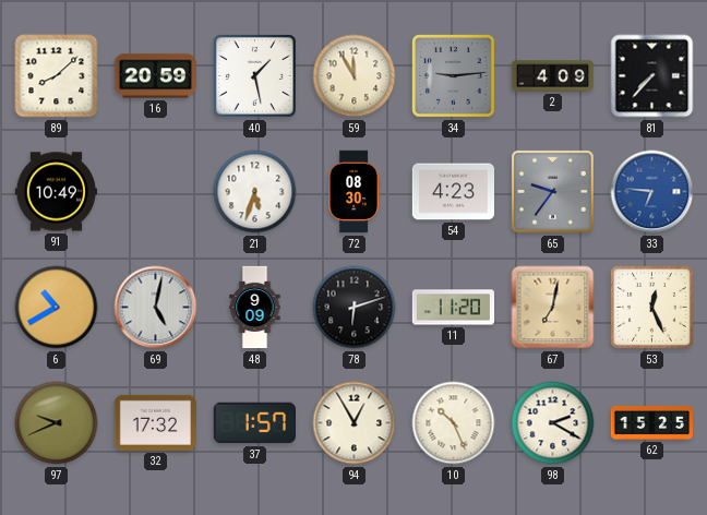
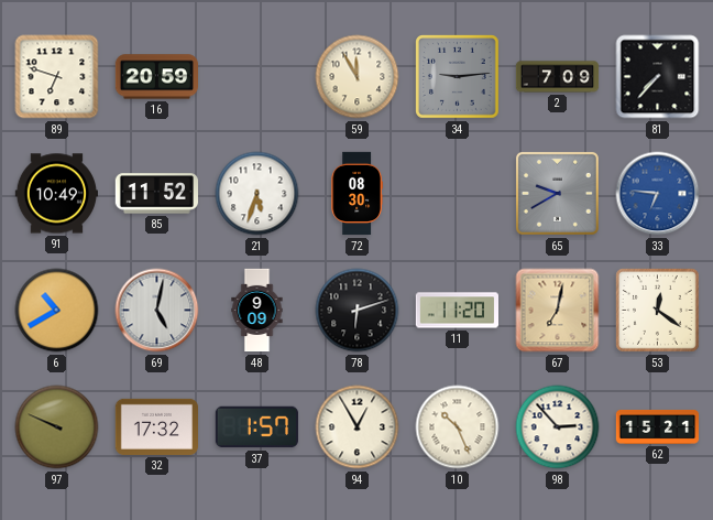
89: 8:08 -> 6:48 (57, 77)
40: 1:28 -> none (255, 76)
2: 4:09 -> 7:09 (558, 77)
85: none -> 11:52 (156, 194)
54: 4:23 -> none (453, 192)
65: 9:36 -> 9:40 (557, 193)
53: 12:26 -> 12:21 (658, 311)
97: 9:41 -> 9:49 (57, 427)
98: 2:20 -> 2:53 (558, 427)
62: 15:25 -> 15:21 (657, 426)
